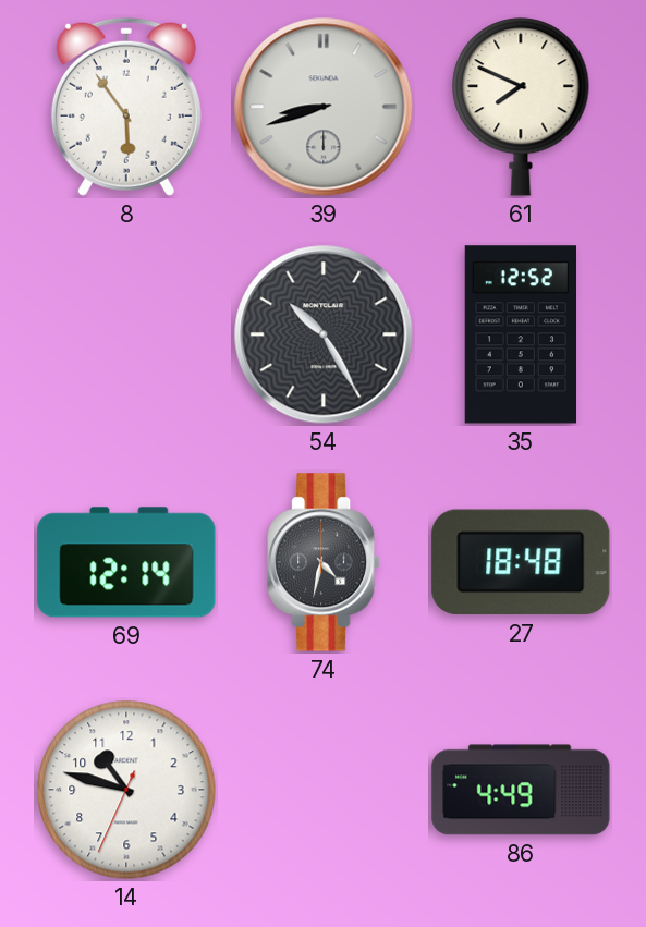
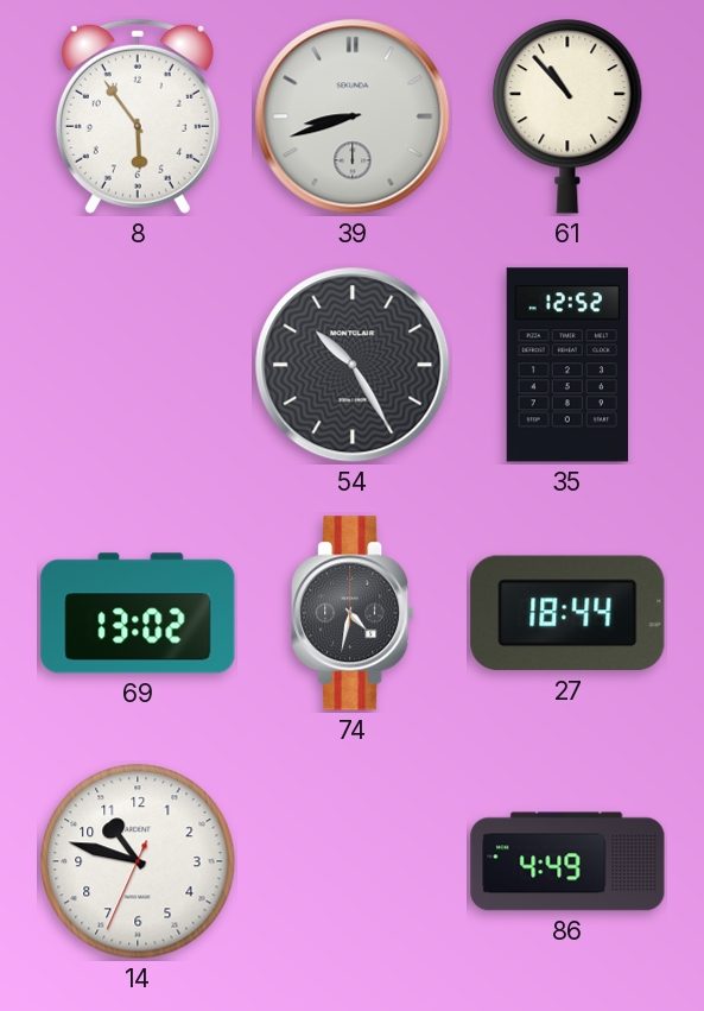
61: 7:49 -> 10:53 (567, 116)
69: 12:14 -> 13:02 (138, 613)
27: 18:48 -> 18:44 (567, 613)
